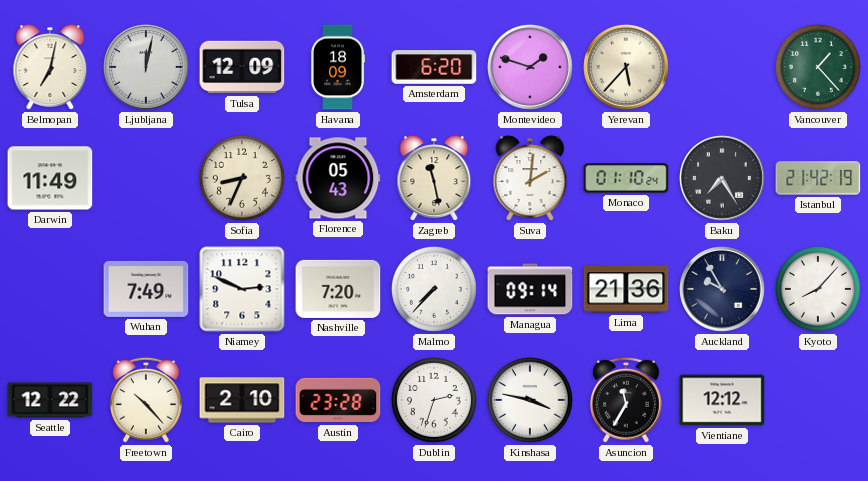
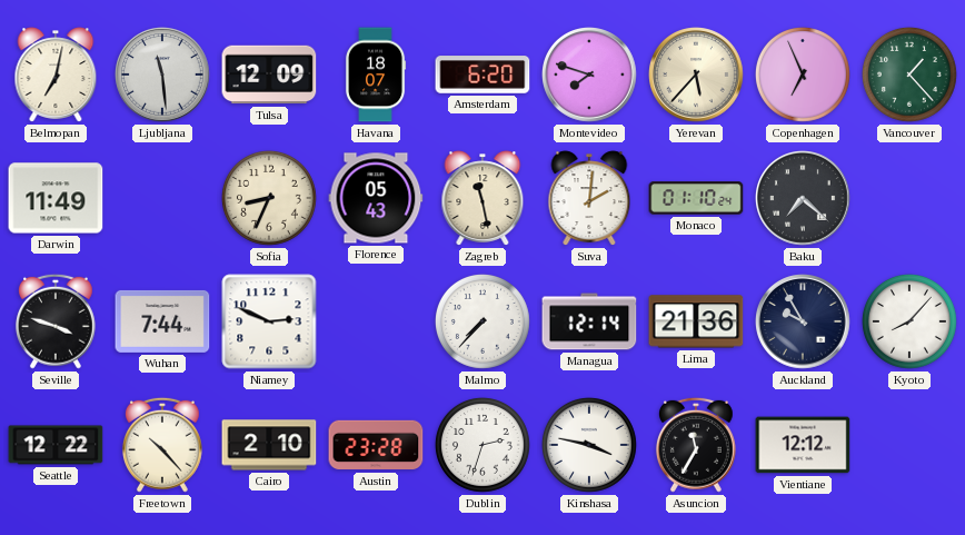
Ljubljana: 12:02 -> 11:29 (163, 76)
Havana: 18:09 -> 18:07 (376, 75)
Montevideo: 1:48 -> 7:48 (590, 76)
Copenhagen: none -> 6:56 (803, 75)
Baku: 7:25 -> 7:22 (804, 199)
Istanbul: 21:42 -> none (818, 178)
Seville: none -> 3:48 (56, 321)
Wuhan: 7:49 -> 7:44 (162, 321)
Nashville: 7:20 -> none (338, 289)
Managua: 09:14 -> 12:14 (589, 321)
